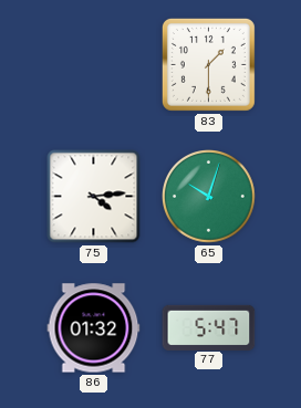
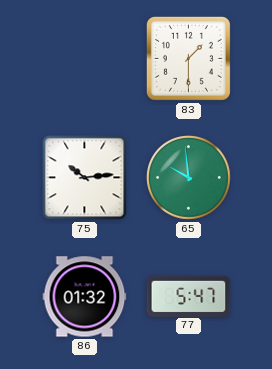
75: 4:14 -> 10:14 (85, 178)
65: 10:03 -> 9:59 (189, 178)
